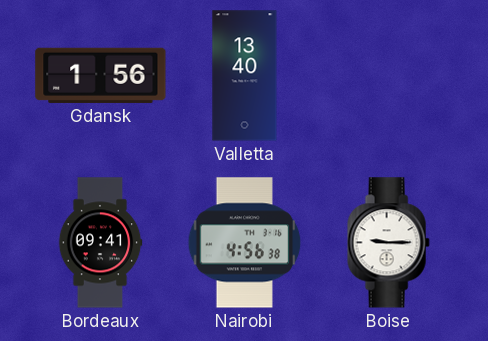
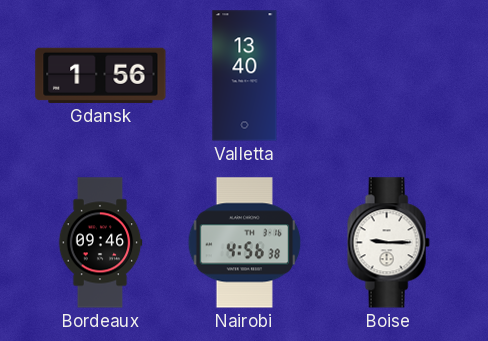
Bordeaux: 09:41 -> 09:46 (100, 243)
